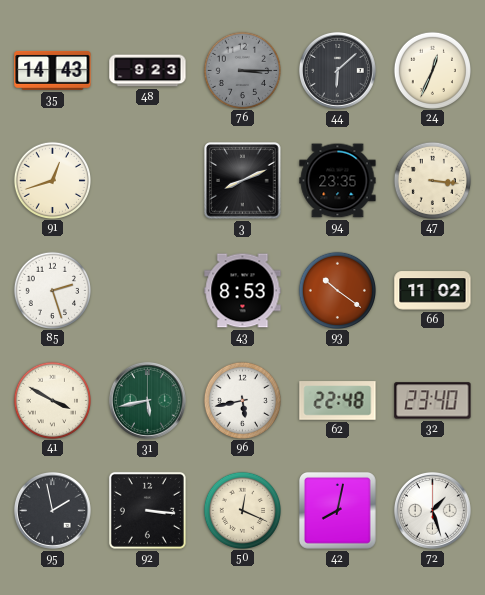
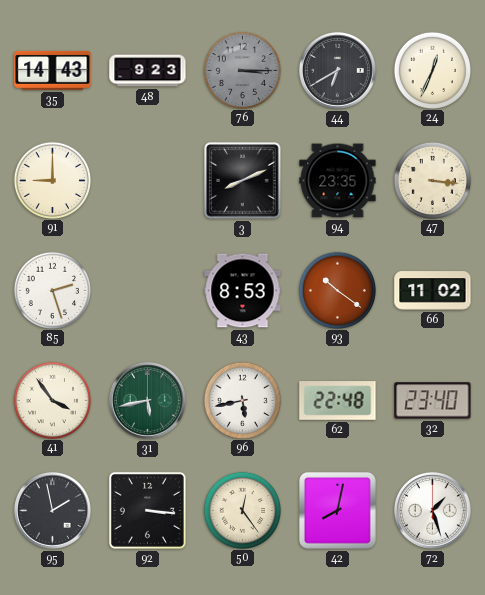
44: 6:08 -> 6:40 (337, 70)
91: 12:42 -> 9:00 (52, 180)
41: 3:50 -> 3:54 (52, 400)
50: 12:19 -> 12:24 (242, 510)
